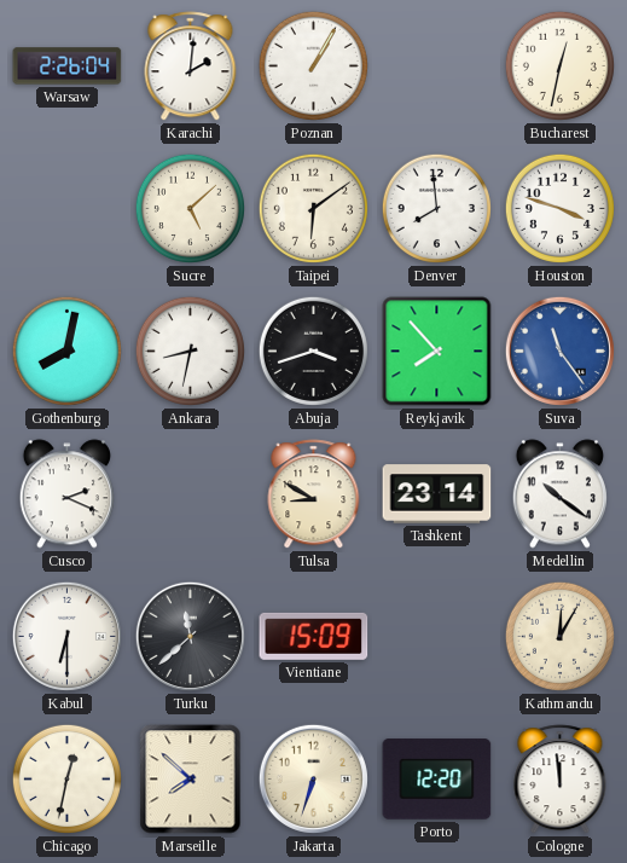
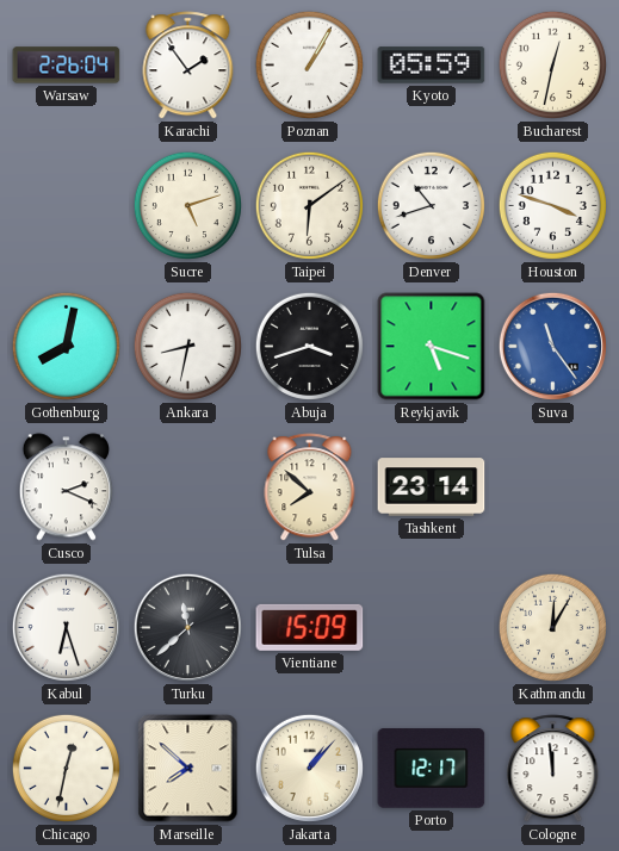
Karachi: 2:01 -> 1:54 (188, 66)
Kyoto: none -> 05:59 (432, 66)
Sucre: 5:08 -> 5:12 (187, 205)
Denver: 7:59 -> 10:42 (431, 205)
Reykjavik: 7:53 -> 5:18 (432, 347)
Tulsa: 8:50 -> 7:52 (310, 487)
Medellin: 10:21 -> none (559, 494)
Kabul: 6:30 -> 6:27 (66, 627)
Jakarta: 6:33 -> 1:07 (309, 768)
Porto: 12:20 -> 12:17 (432, 769)
